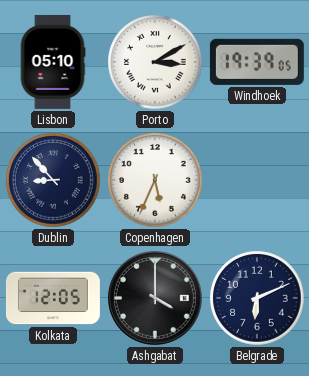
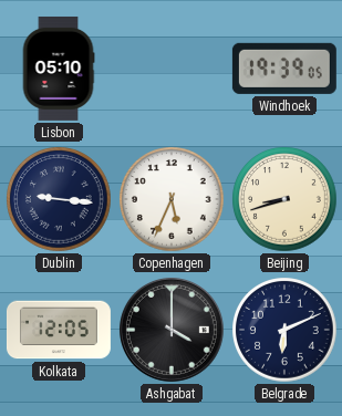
Porto: 3:10 -> none (155, 62)
Dublin: 8:53 -> 9:16 (59, 199)
Beijing: none -> 8:42 (284, 199)
